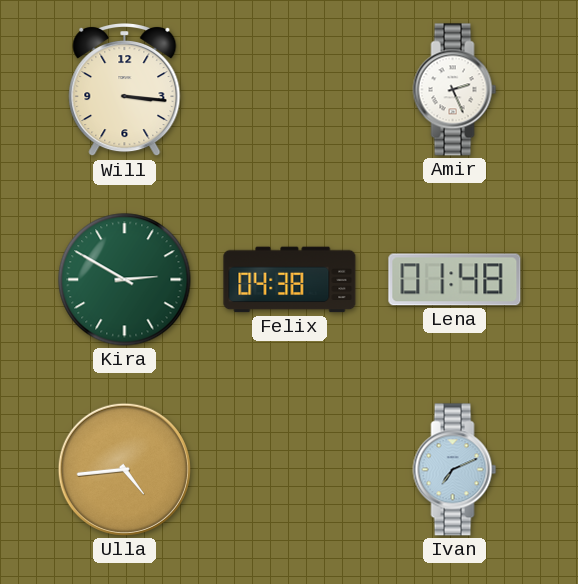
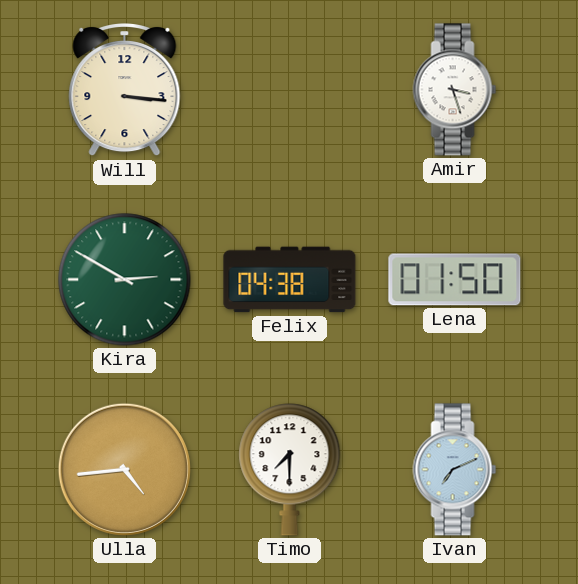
Amir: 2:26 -> 3:27 (455, 90)
Lena: 01:48 -> 01:50 (455, 280)
Timo: none -> 7:30 (290, 470)
